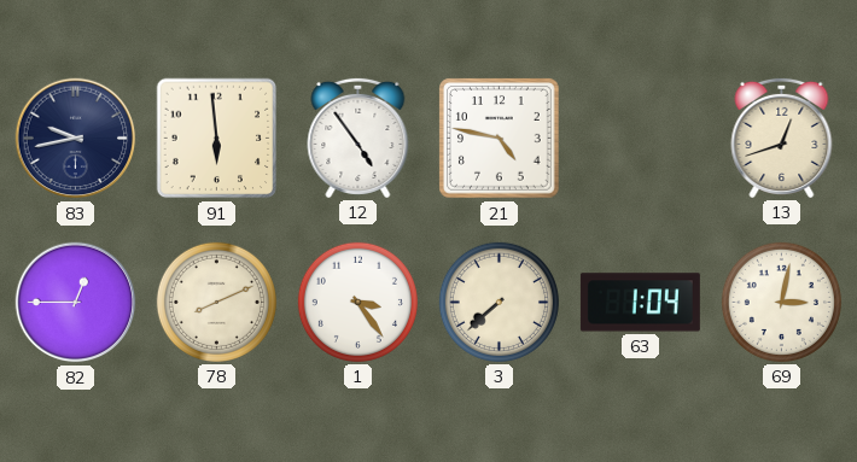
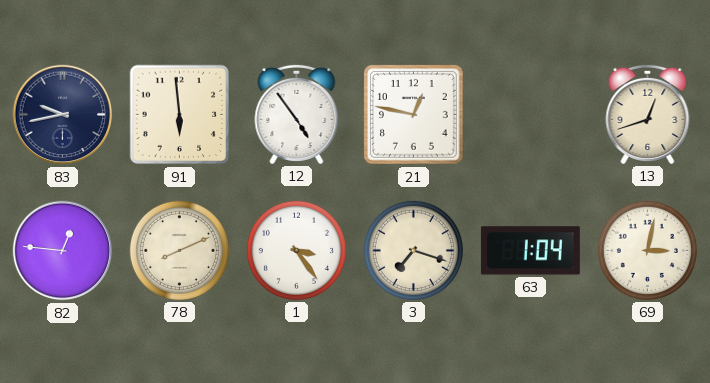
21: 4:47 -> 12:47 (414, 115)
82: 12:45 -> 12:46 (63, 251)
3: 7:38 -> 7:18 (413, 250)
